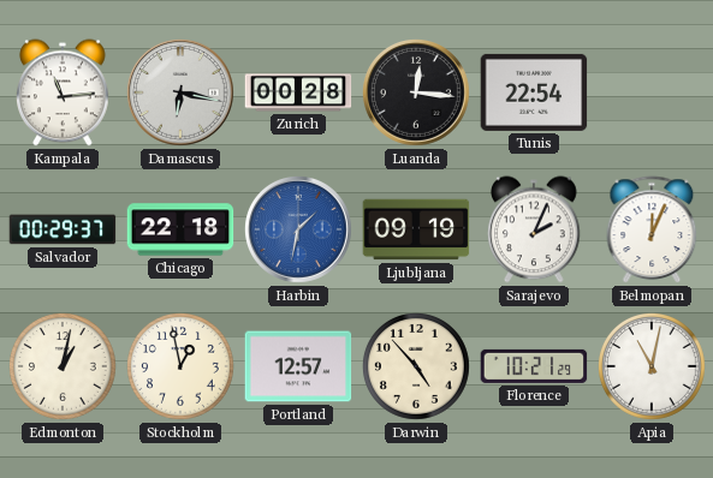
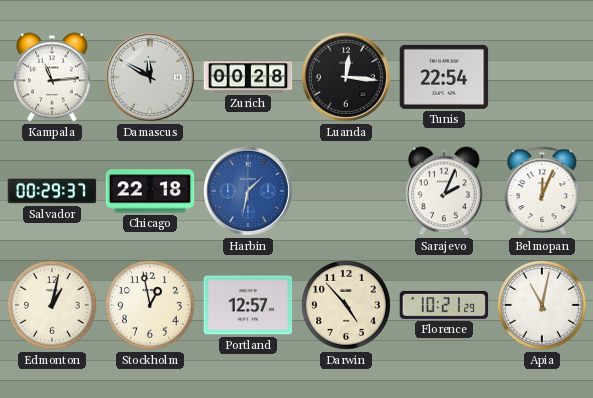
Damascus: 6:17 -> 11:50 (151, 78)
Ljubljana: 09:19 -> none (416, 229)
